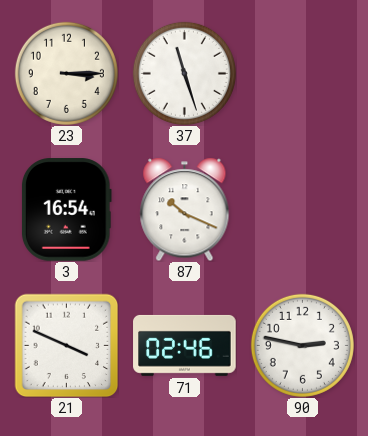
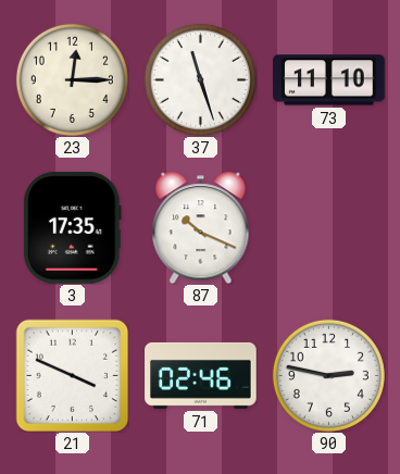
23: 3:15 -> 12:15 (72, 79)
73: none -> 11:10 (329, 80)
3: 16:54 -> 17:35 (72, 228)
